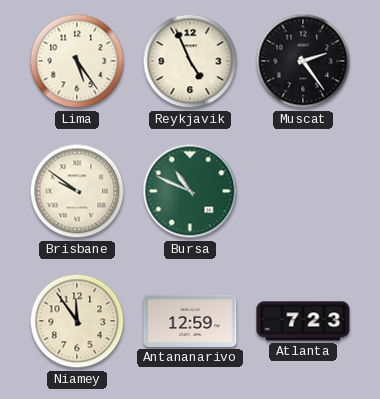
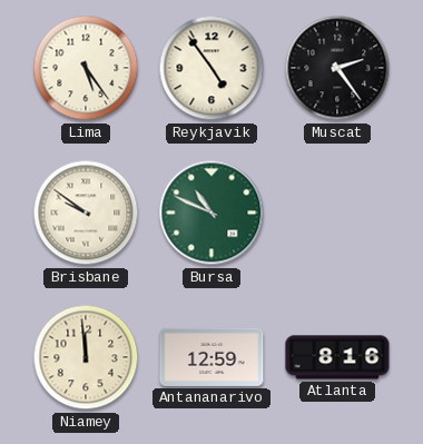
Reykjavik: 4:56 -> 4:54 (211, 68)
Niamey: 11:54 -> 11:59 (86, 357)
Atlanta: 7:23 -> 8:16 (337, 357)
